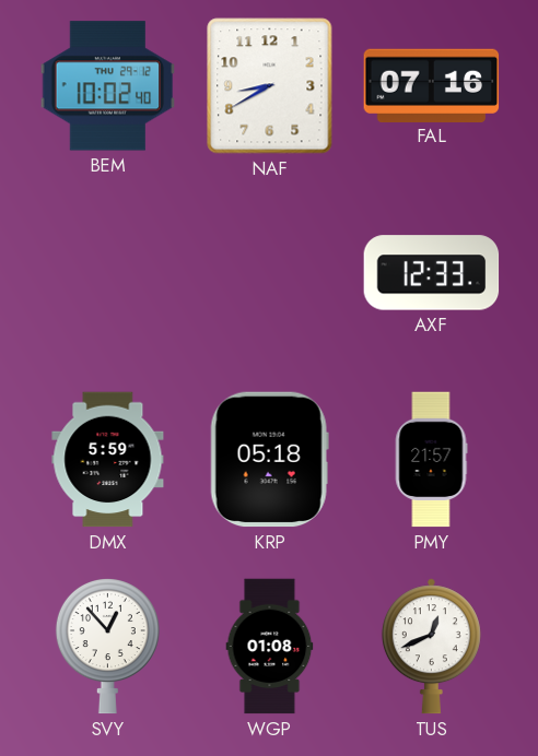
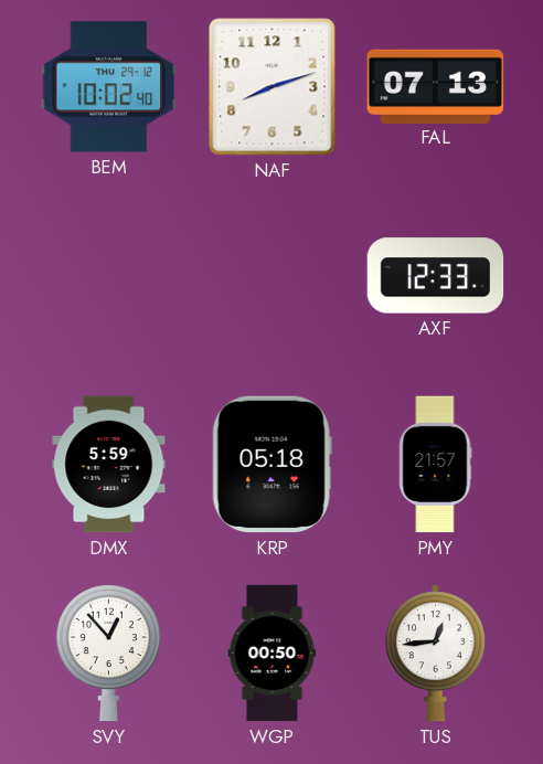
NAF: 8:40 -> 8:12 (273, 87)
FAL: 07:16 -> 07:13 (436, 86)
WGP: 01:08 -> 00:50 (273, 654)
TUS: 12:41 -> 12:44 (435, 654)
